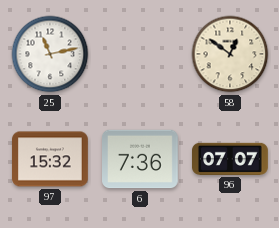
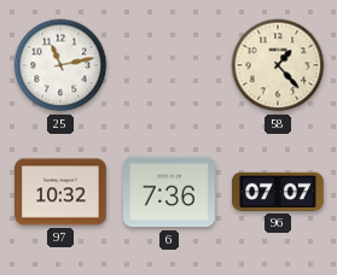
58: 12:51 -> 1:23 (278, 65)
97: 15:32 -> 10:32 (62, 192)
